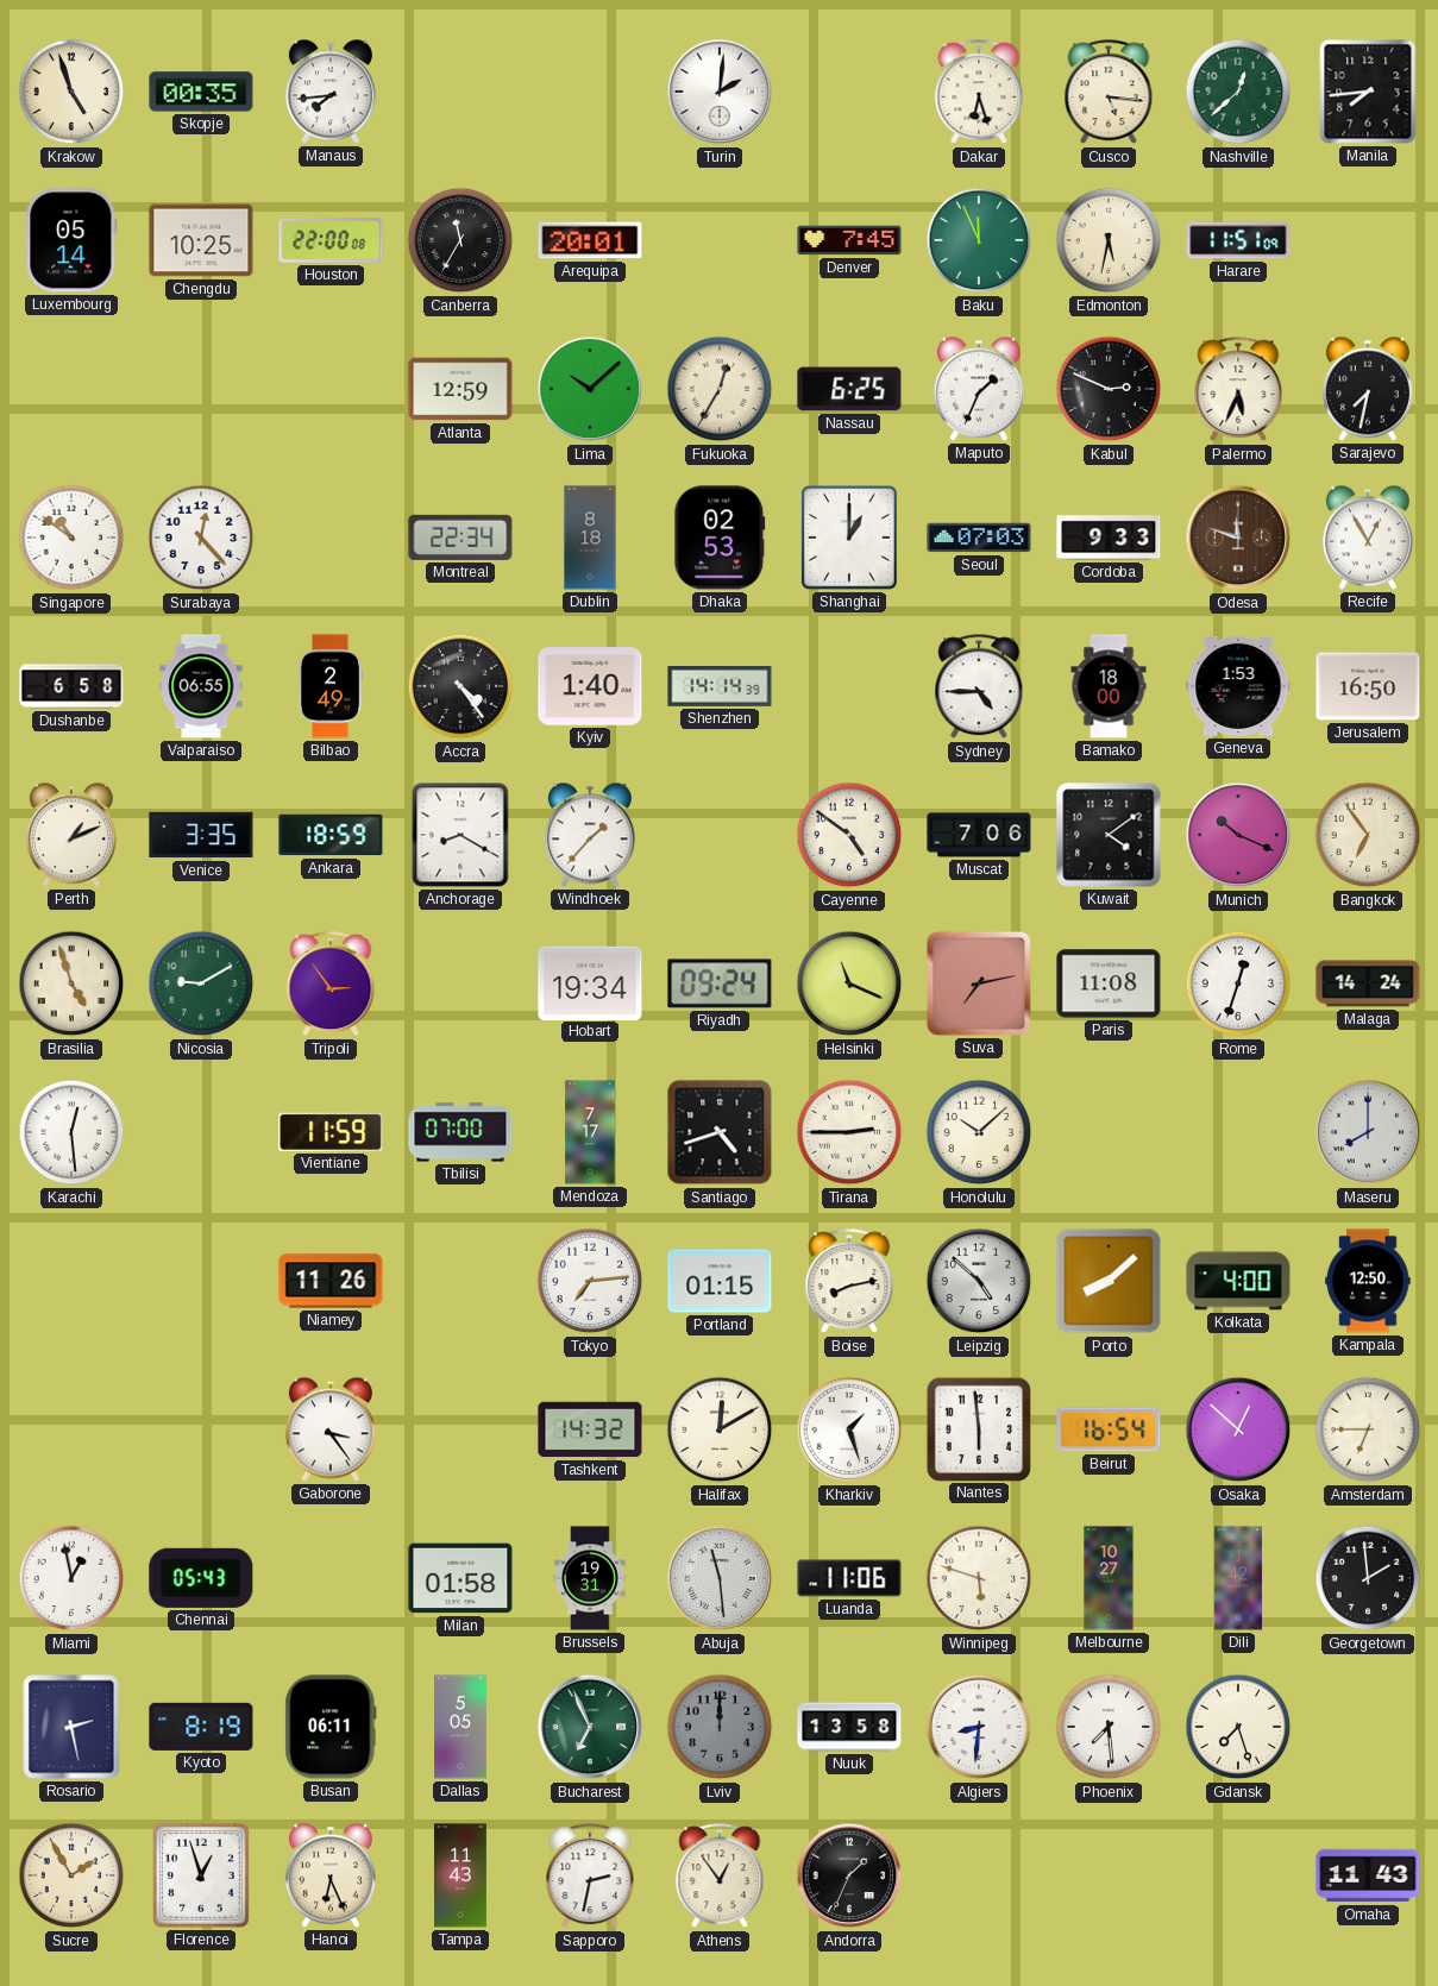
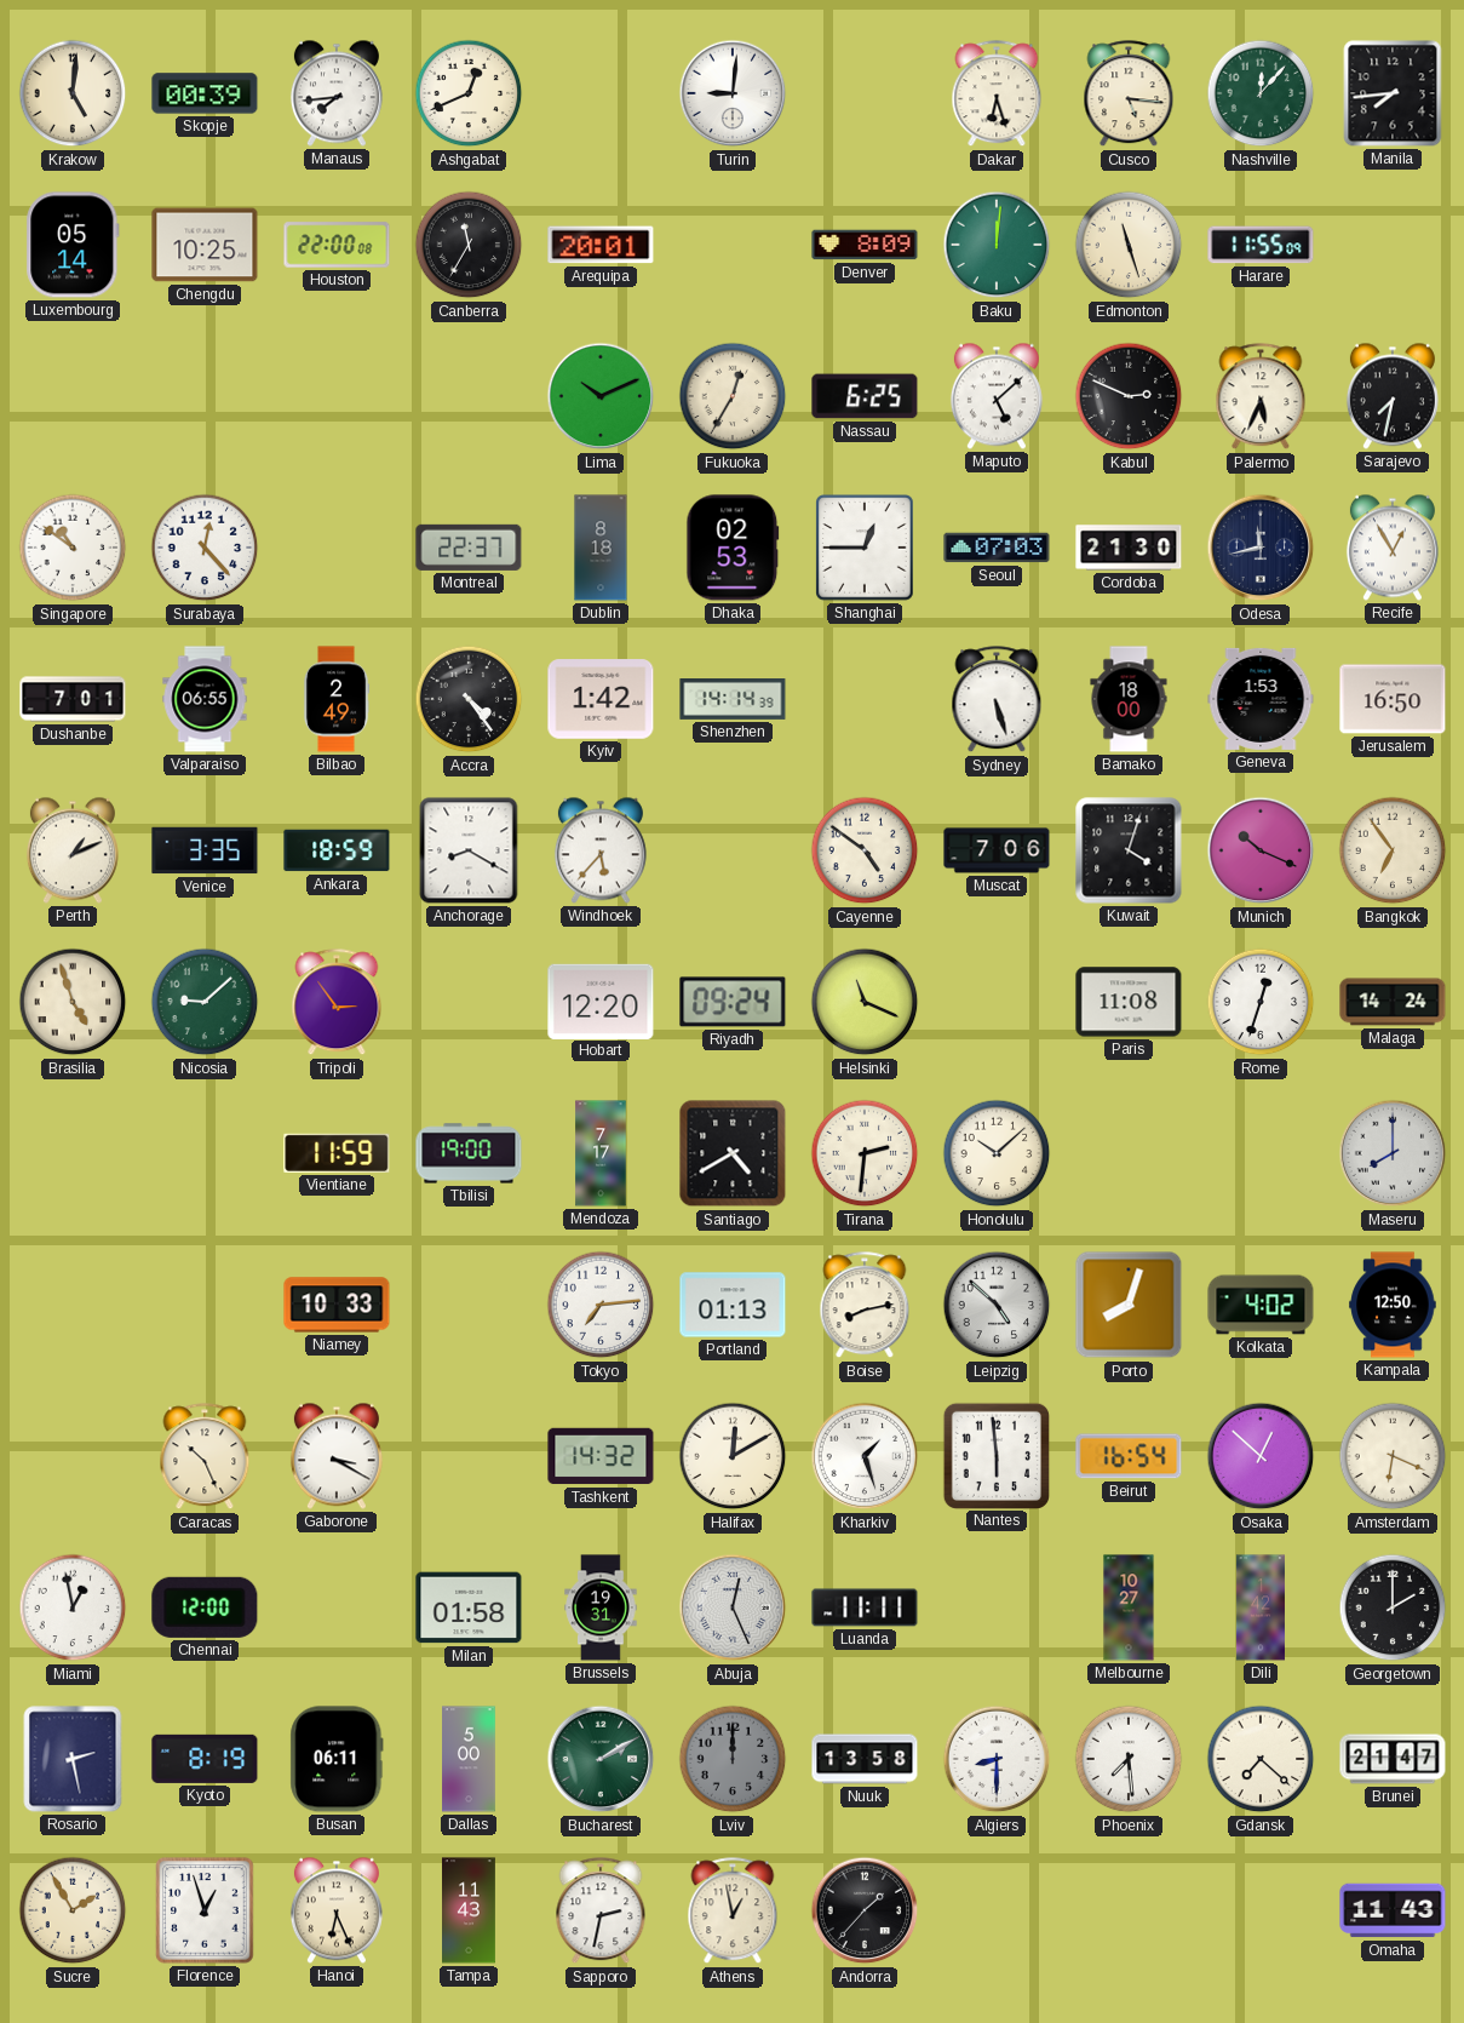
Krakow: 4:57 -> 5:01 (73, 93)
Skopje: 00:35 -> 00:39 (205, 93)
Ashgabat: none -> 12:41 (469, 93)
Turin: 2:01 -> 9:01 (733, 93)
Nashville: 12:38 -> 12:07 (1261, 93)
Denver: 7:45 -> 8:09 (865, 245)
Baku: 11:56 -> 12:01 (997, 245)
Edmonton: 5:32 -> 11:27 (1129, 245)
Harare: 11:51 -> 11:55 (1261, 245)
Atlanta: 12:59 -> none (460, 389)
Lima: 10:08 -> 10:11 (601, 396)
Maputo: 1:34 -> 5:08 (997, 396)
Montreal: 22:34 -> 22:37 (469, 548)
Shanghai: 1:00 -> 12:45 (865, 548)
Cordoba: 9:33 -> 21:30 (1129, 548)
Odesa: 11:48 -> 11:43 (1261, 548)
Odesa dial: brown -> navy (1261, 548)
Dushanbe: 6:58 -> 7:01 (73, 699)
Kyiv: 1:40 -> 1:42 (601, 699)
Sydney: 4:45 -> 5:27 (997, 700)
Windhoek: 1:37 -> 5:37 (601, 850)
Kuwait: 4:09 -> 4:03 (1129, 850)
Nicosia: 9:10 -> 9:08 (205, 1002)
Hobart: 19:34 -> 12:20 (601, 1001)
Suva: 7:13 -> none (979, 983)
Karachi: 12:29 -> none (71, 1132)
Tbilisi: 07:00 -> 19:00 (469, 1153)
Santiago: 4:42 -> 4:40 (733, 1153)
Tirana: 2:45 -> 2:31 (865, 1153)
Niamey: 11:26 -> 10:33 (337, 1305)
Portland: 01:15 -> 01:13 (733, 1305)
Porto: 8:08 -> 8:03 (1129, 1305)
Kolkata: 4:00 -> 4:02 (1261, 1305)
Caracas: none -> 10:26 (205, 1457)
Gaborone: 3:24 -> 3:20 (337, 1456)
Amsterdam: 6:45 -> 6:19 (1393, 1456)
Chennai: 05:43 -> 12:00 (205, 1607)
Abuja: 11:29 -> 12:26 (733, 1607)
Luanda: 11:06 -> 11:11 (865, 1607)
Winnipeg: 5:48 -> none (979, 1578)
Georgetown: 1:59 -> 2:00 (1393, 1607)
Dallas: 5:05 -> 5:00 (469, 1759)
Bucharest: 6:56 -> 2:10 (601, 1759)
Algiers: 8:31 -> 8:30 (997, 1759)
Gdansk: 7:27 -> 7:22 (1261, 1759)
Brunei: none -> 21:47 (1393, 1759)
Athens: 12:54 -> 12:58 (733, 1912)
Andorra: 1:34 -> 1:37 (865, 1910)
